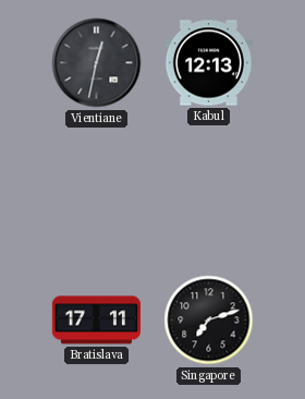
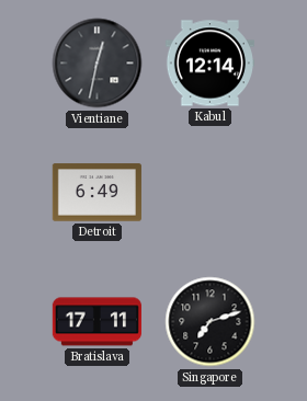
Kabul: 12:13 -> 12:14 (209, 64)
Detroit: none -> 6:49 (96, 193)
